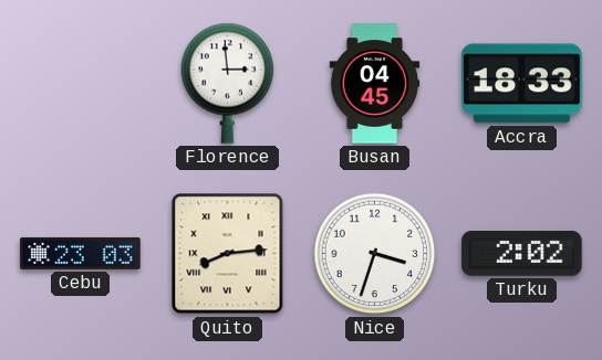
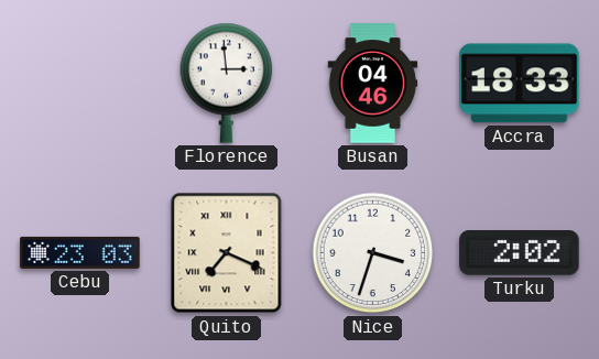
Busan: 04:45 -> 04:46 (373, 84)
Quito: 8:14 -> 7:19 (227, 253)
